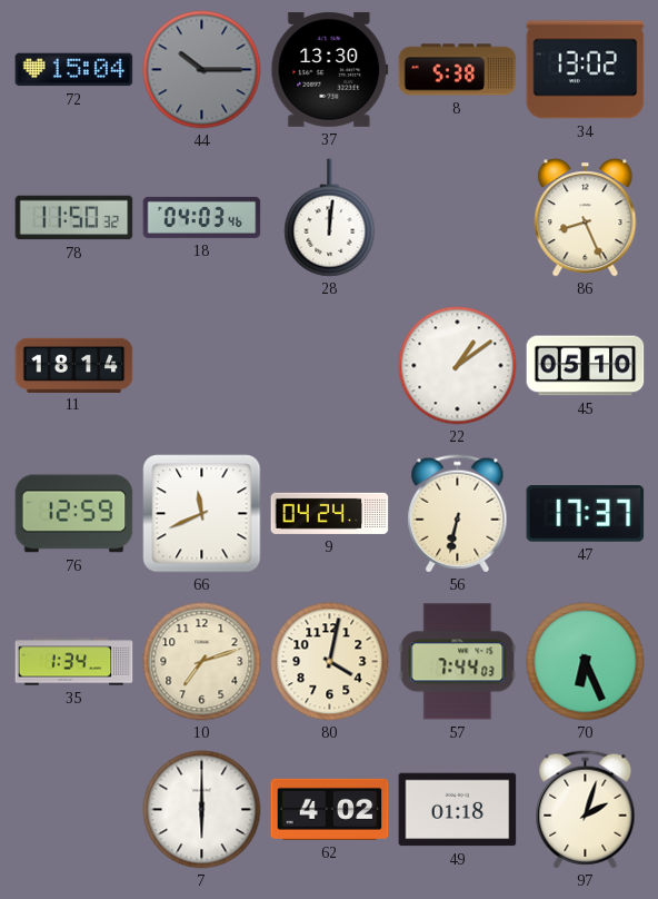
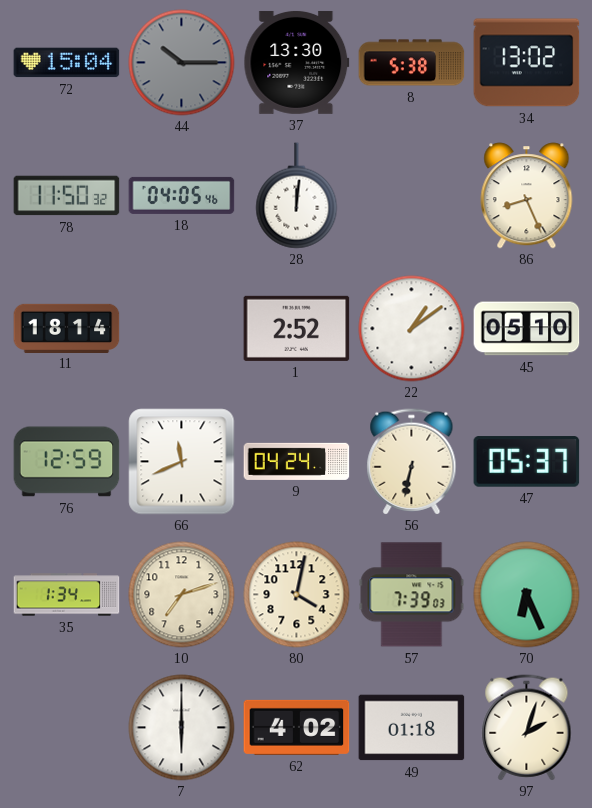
18: 04:03 -> 04:05 (182, 195)
1: none -> 2:52 (297, 328)
47: 17:37 -> 05:37 (527, 462)
57: 7:44 -> 7:39 (412, 595)
